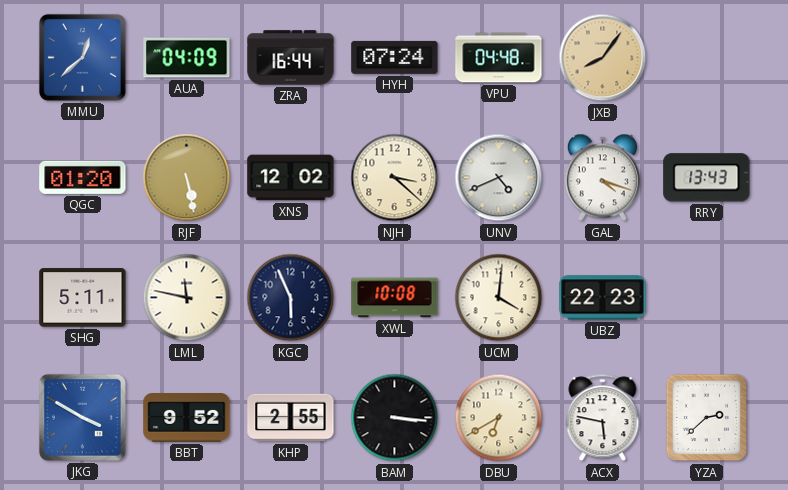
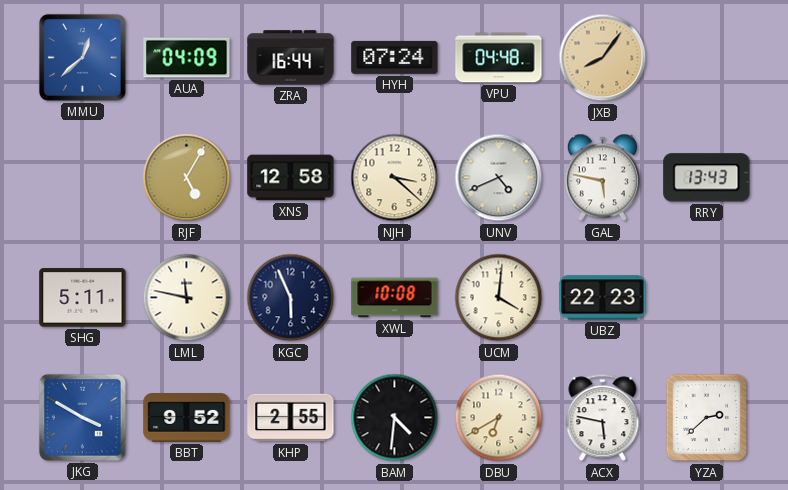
QGC: 01:20 -> none (83, 177)
RJF: 5:28 -> 5:05 (187, 178)
XNS: 12:02 -> 12:58 (291, 178)
GAL: 4:18 -> 5:47 (602, 178)
BAM: 3:16 -> 4:31 (395, 418)
